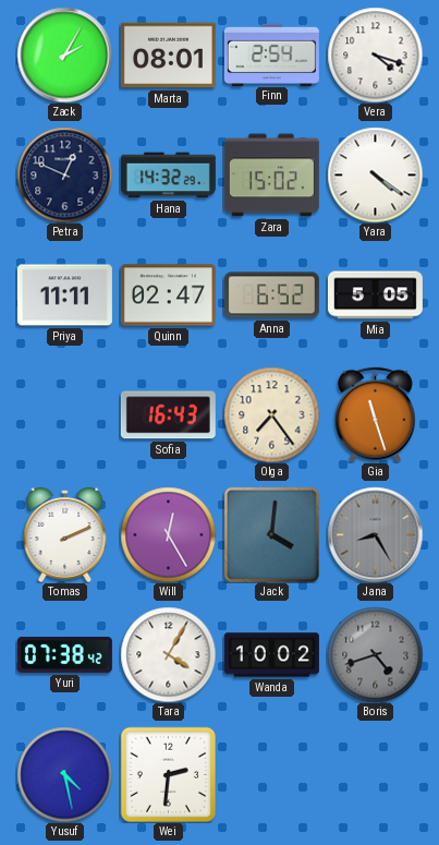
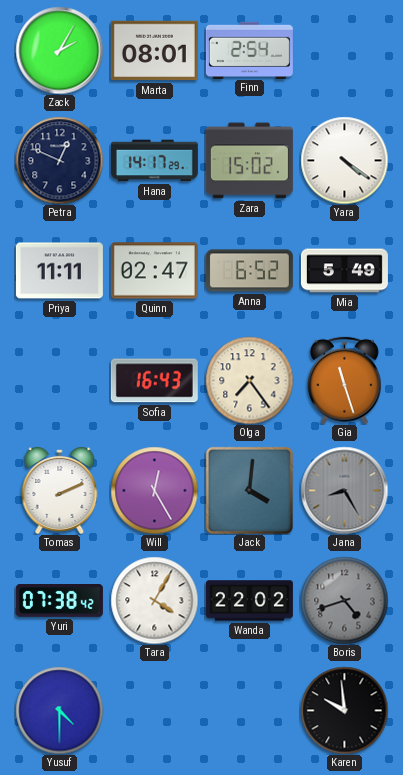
Vera: 4:18 -> none (375, 55)
Hana: 14:32 -> 14:17 (154, 161)
Mia: 5:05 -> 5:49 (344, 271)
Wanda: 10:02 -> 22:02 (249, 601)
Yusuf: 4:28 -> 4:30 (59, 710)
Wei: 2:31 -> none (168, 774)
Karen: none -> 9:59 (344, 710)
